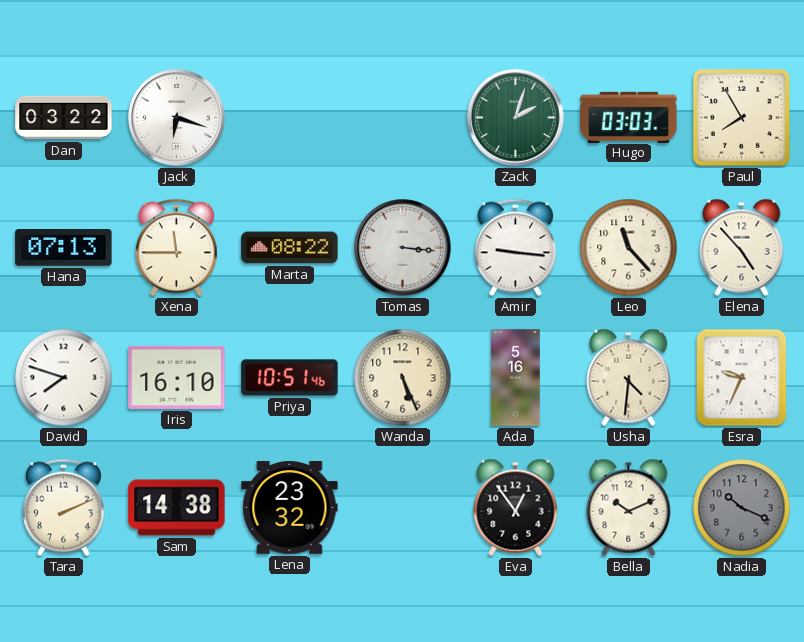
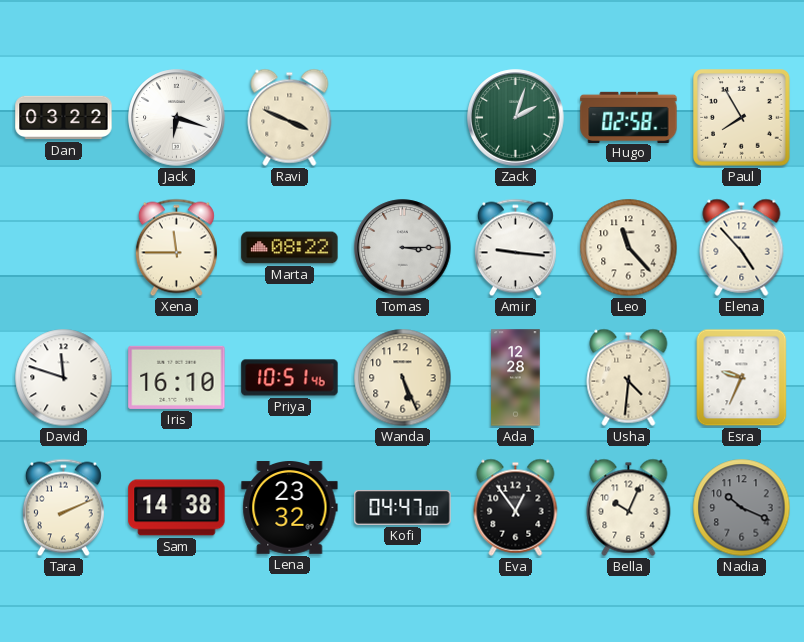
Ravi: none -> 3:49 (290, 117)
Hugo: 03:03 -> 02:58 (629, 117)
Hana: 07:13 -> none (64, 248)
Tomas: 3:16 -> 3:15 (403, 248)
David: 7:48 -> 11:48 (64, 378)
Ada: 5:16 -> 12:28 (516, 378)
Kofi: none -> 04:47 (403, 507)
Bella: 10:11 -> 10:04 (629, 507)
